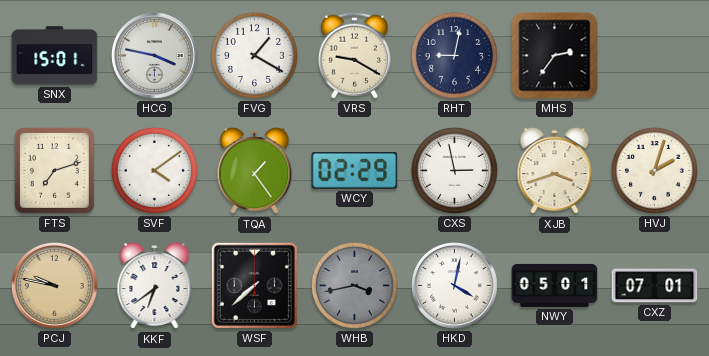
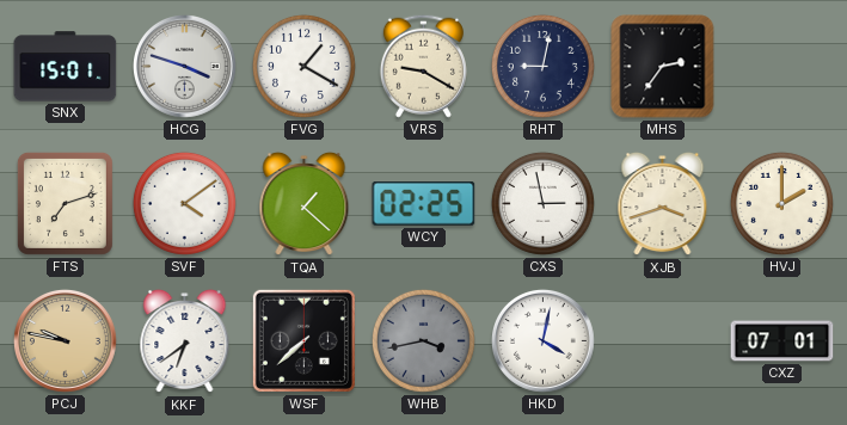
HCG: 3:47 -> 3:48 (184, 66)
TQA: 1:24 -> 1:22 (305, 204)
WCY: 02:29 -> 02:25 (424, 204)
HVJ: 2:03 -> 2:00 (781, 203)
NWY: 05:01 -> none (555, 285)
